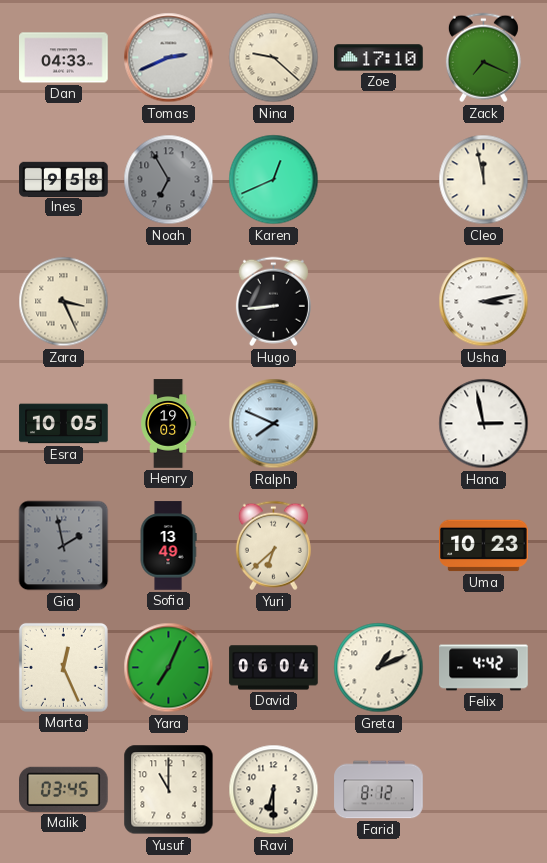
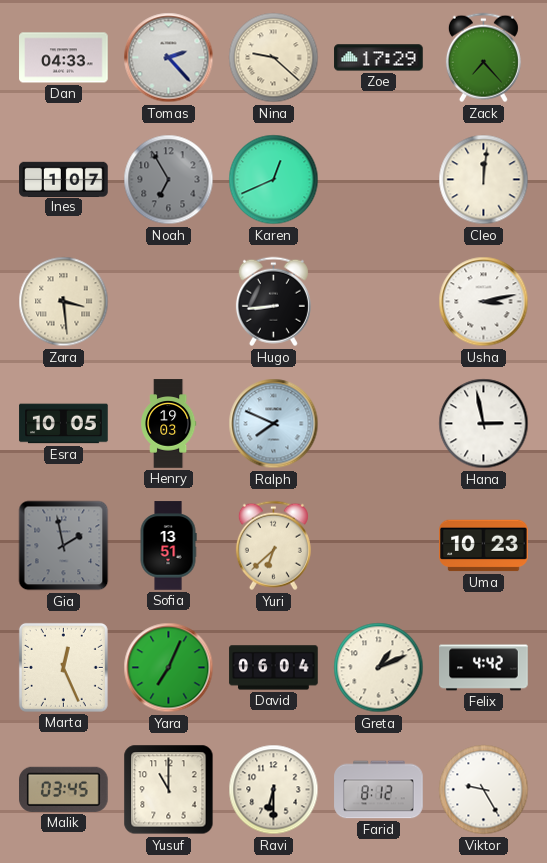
Tomas: 2:41 -> 2:23 (169, 58)
Zoe: 17:10 -> 17:29 (379, 58)
Zack: 7:19 -> 7:23 (483, 58)
Ines: 9:58 -> 1:07 (64, 179)
Cleo: 11:58 -> 12:01 (484, 180)
Zara: 3:26 -> 3:29 (64, 302)
Sofia: 13:49 -> 13:51 (168, 546)
Viktor: none -> 9:25 (484, 790)
